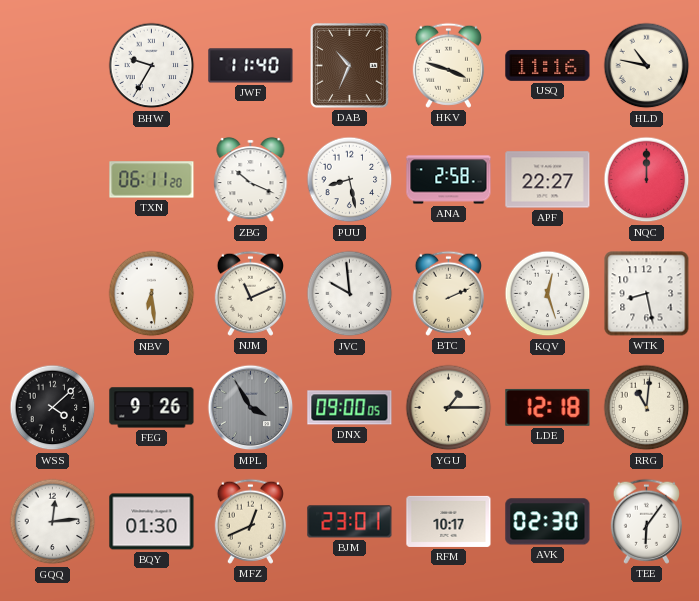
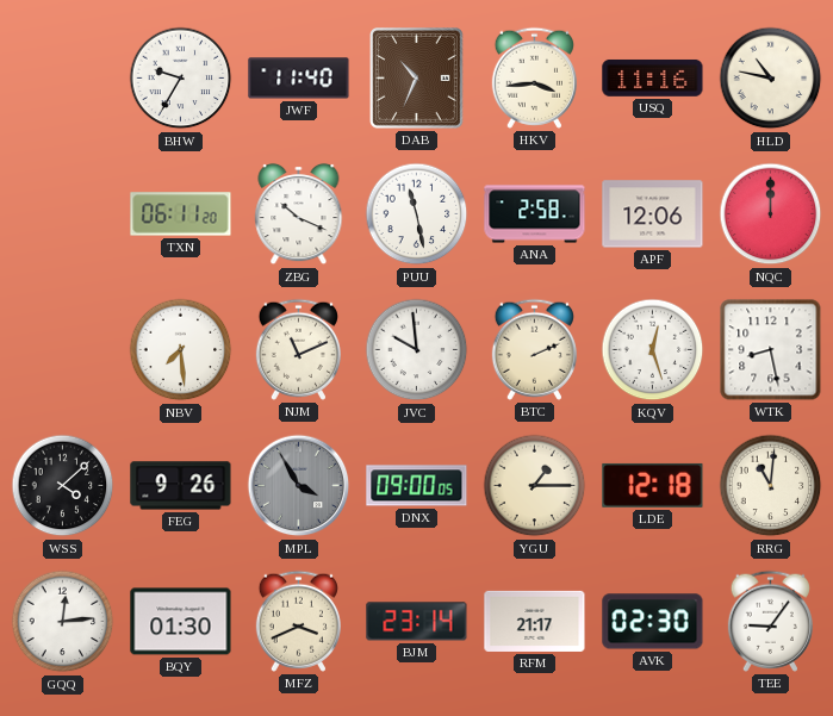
HKV: 3:48 -> 3:44 (534, 77)
PUU: 8:28 -> 11:28 (417, 214)
APF: 22:27 -> 12:06 (653, 214)
NBV: 6:29 -> 7:29 (181, 350)
MFZ: 12:41 -> 3:41 (298, 621)
BJM: 23:01 -> 23:14 (417, 622)
RFM: 10:17 -> 21:17 (535, 621)
TEE: 6:06 -> 9:06 (770, 621)
